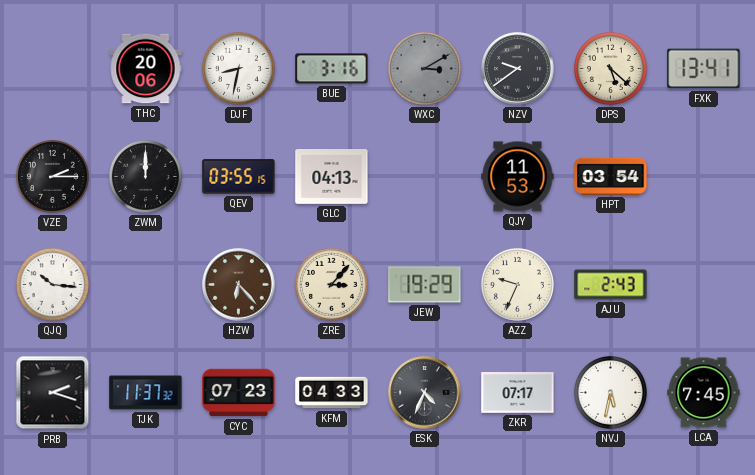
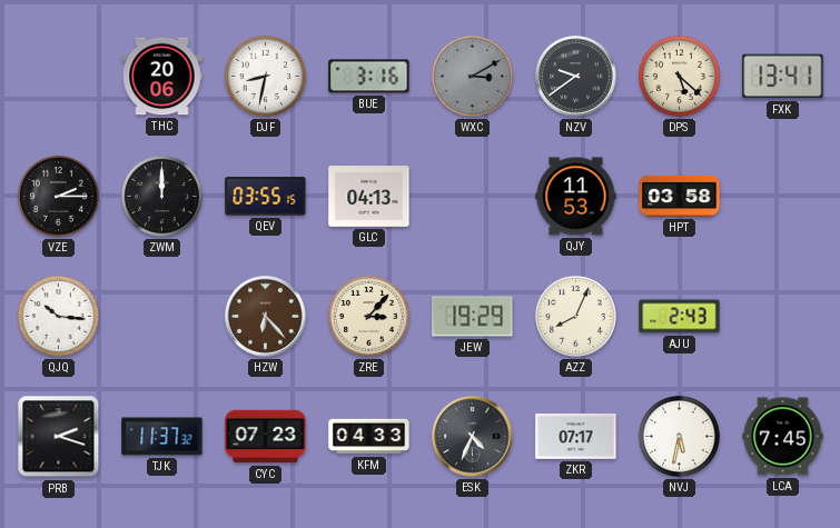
HPT: 03:54 -> 03:58 (680, 196)
AZZ: 9:34 -> 8:04 (575, 316)
